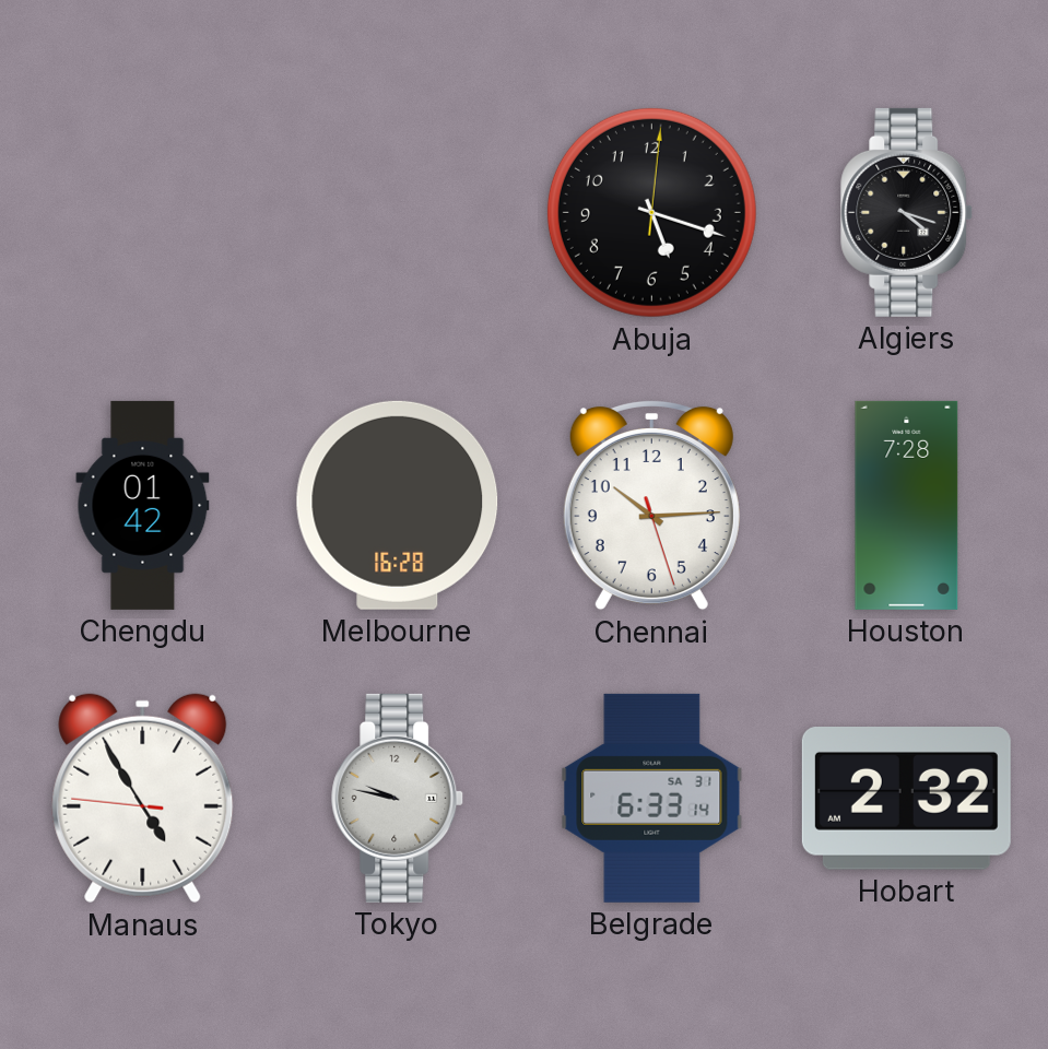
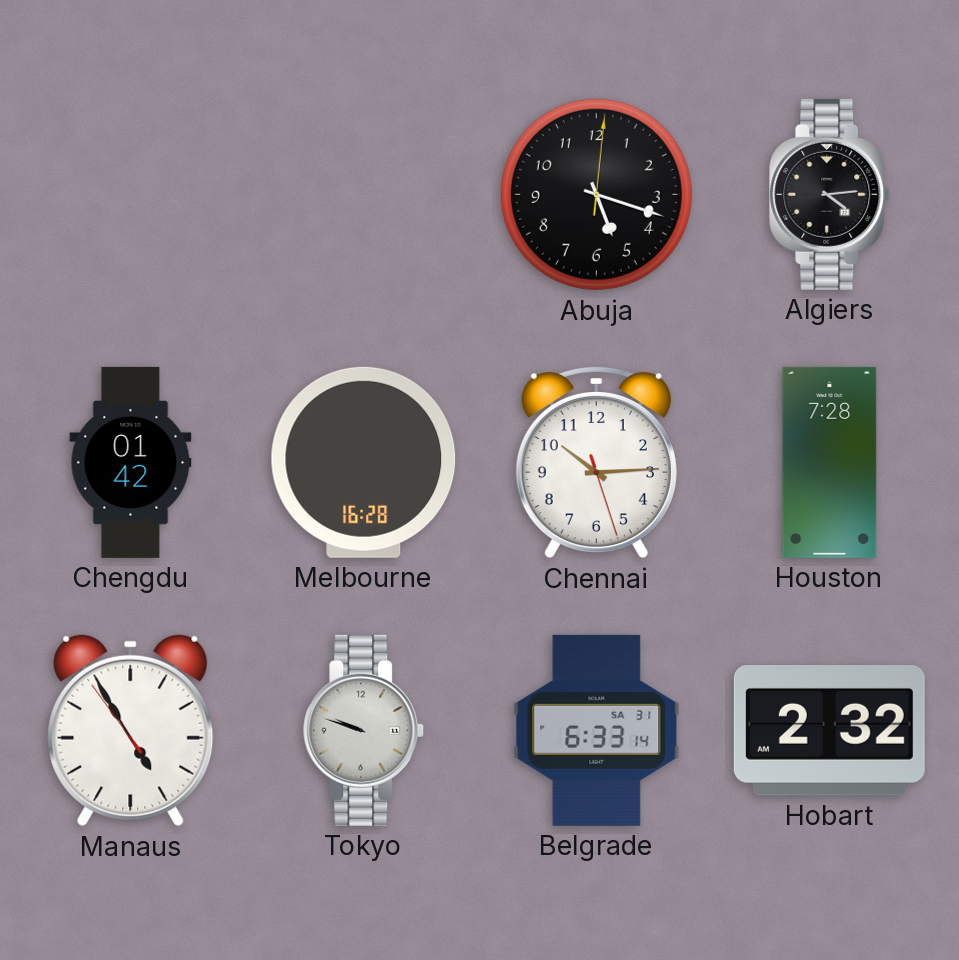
Algiers: 4:18 -> 4:14 (830, 194)
Manaus: 4:54:46 -> 4:54:54 (131, 731)
Tokyo: 9:47 -> 9:48 (364, 730)
